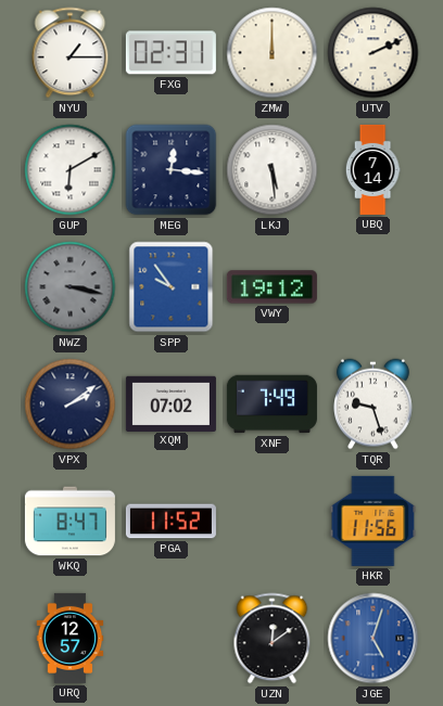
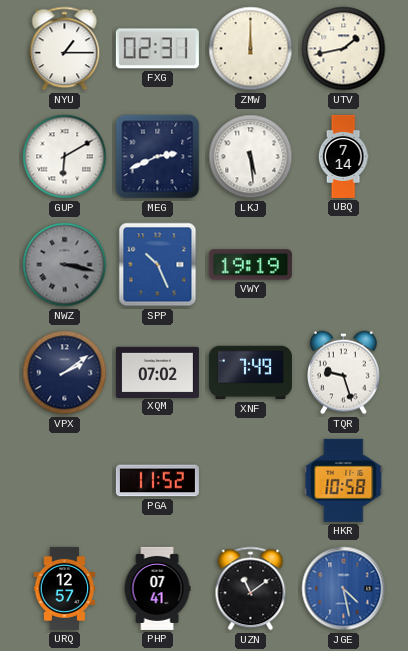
UTV: 2:11 -> 1:43 (344, 49)
MEG: 12:16 -> 2:41 (158, 157)
SPP: 9:54 -> 10:26 (158, 265)
VWY: 19:12 -> 19:19 (250, 265)
WKQ: 8:47 -> none (69, 522)
HKR: 11:56 -> 10:58 (344, 480)
PHP: none -> 07:41 (157, 588)
UZN: 12:09 -> 11:09 (251, 589)
JGE: 5:03 -> 4:28 (344, 589)
